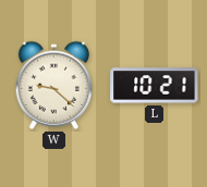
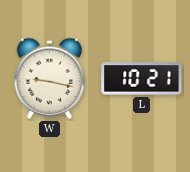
W: 9:22 -> 9:17 (50, 78)
